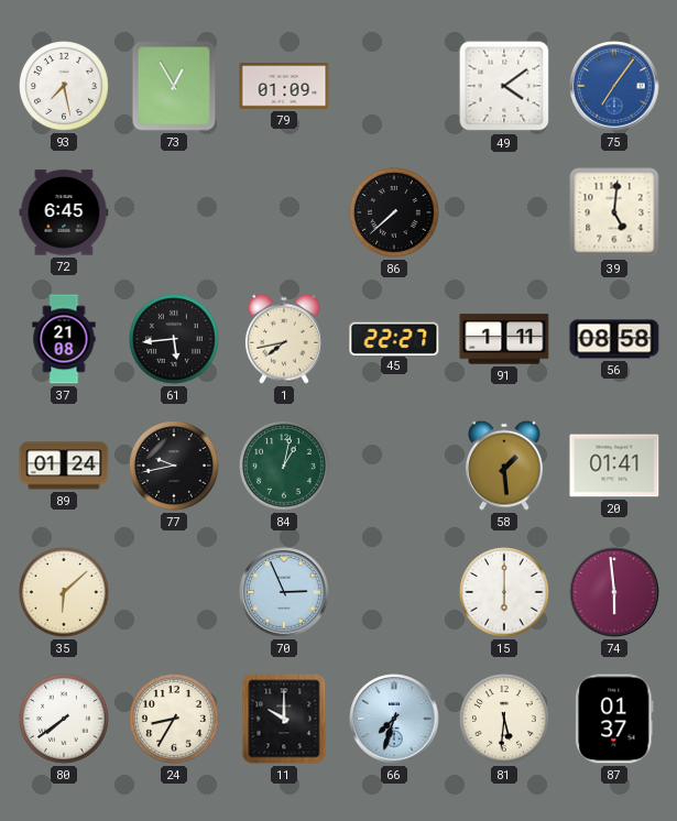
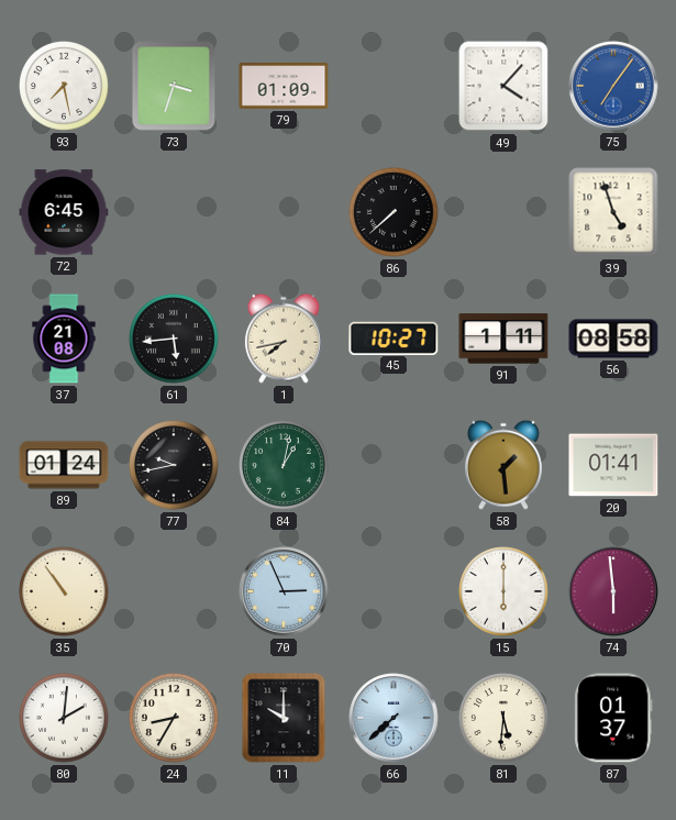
73: 12:55 -> 3:33 (174, 86)
49: 4:09 -> 4:07 (503, 86)
39: 5:01 -> 4:57 (613, 212)
45: 22:27 -> 10:27 (394, 337)
35: 6:08 -> 10:54 (65, 592)
80: 7:39 -> 2:01 (65, 719)
66: 7:33 -> 7:38 (394, 718)
